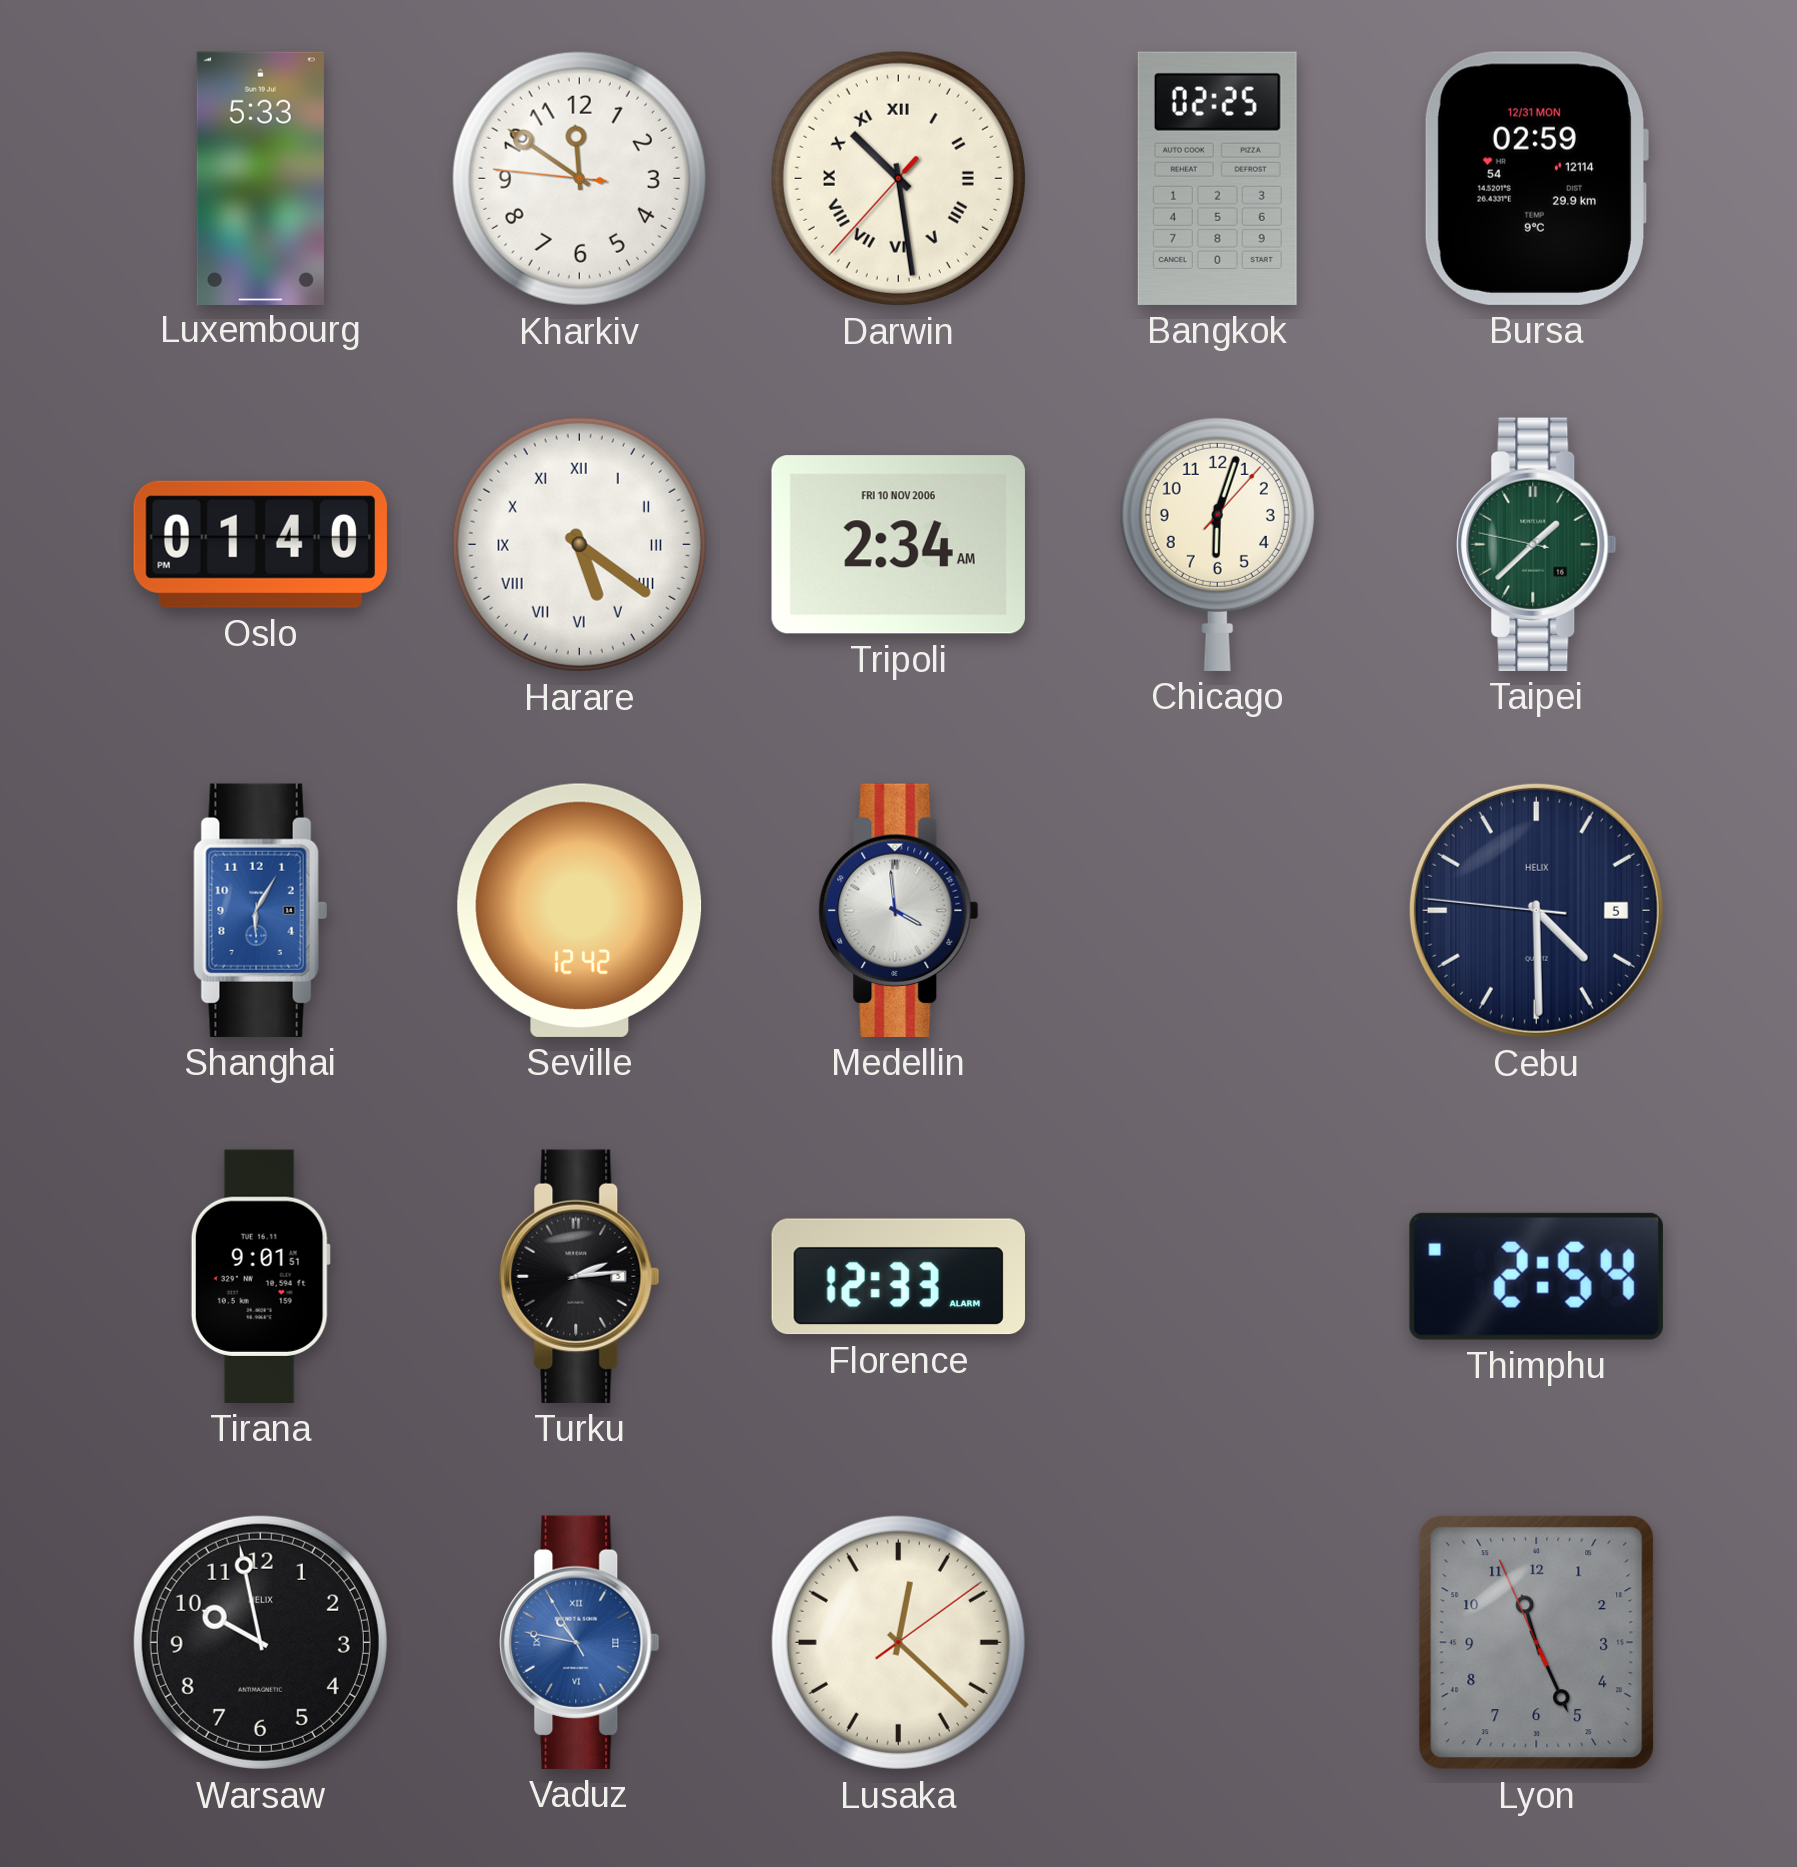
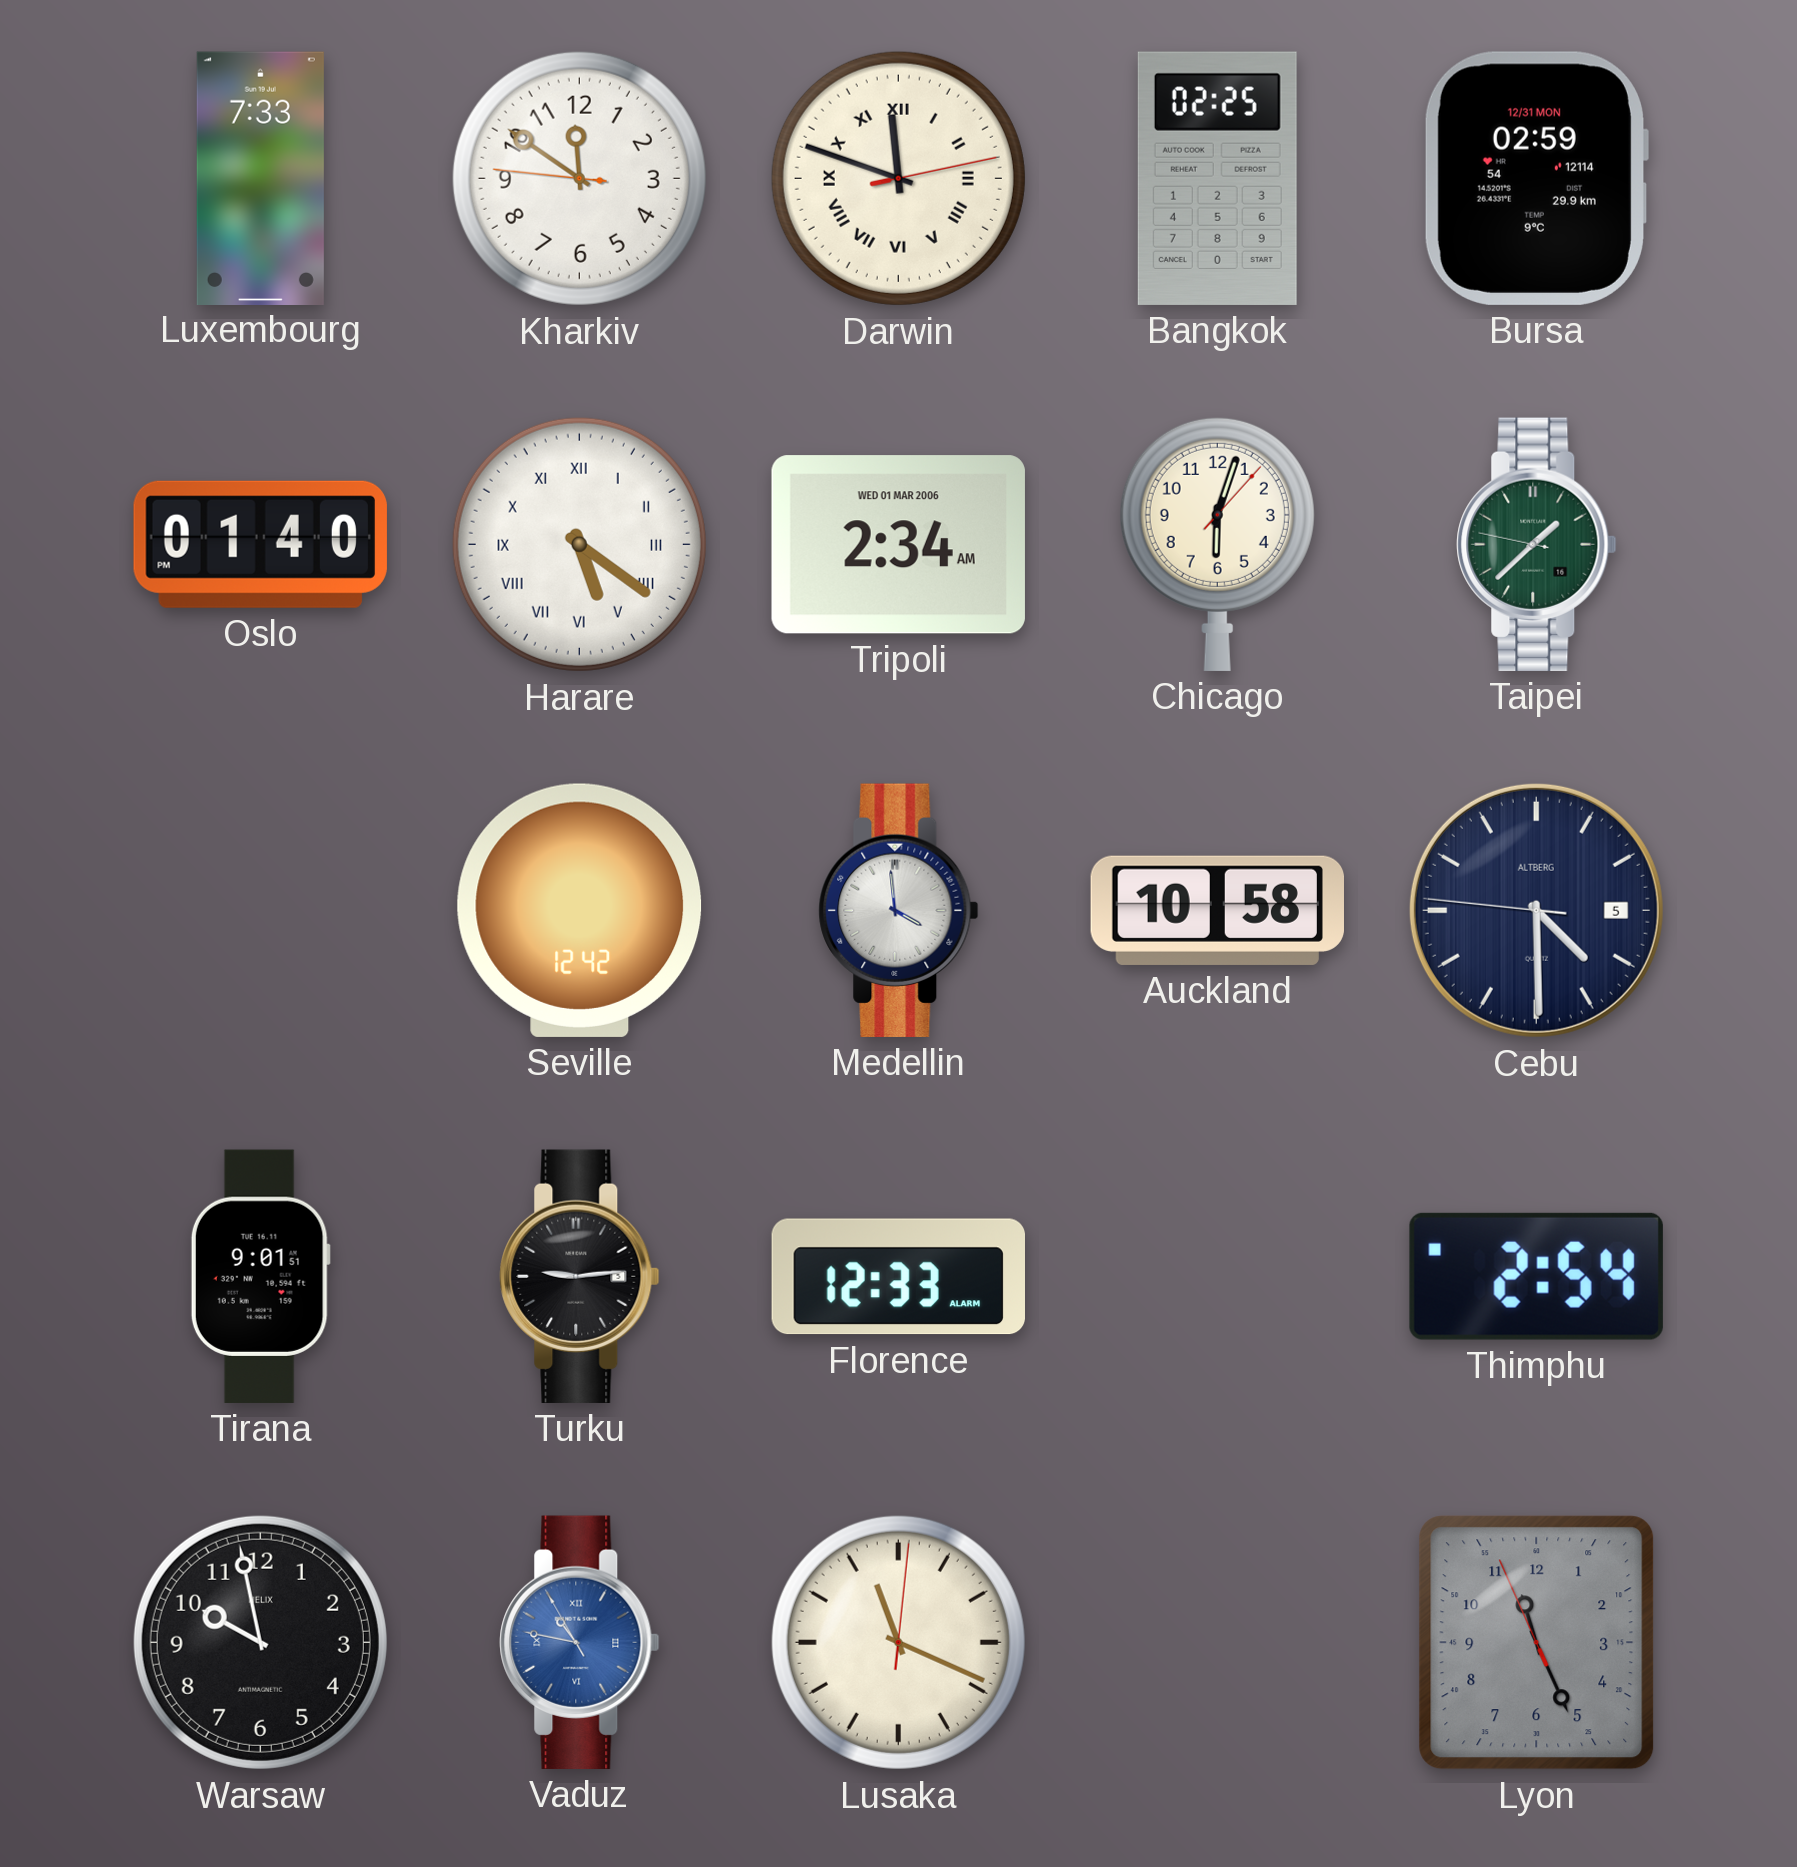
Luxembourg: 5:33 -> 7:33 (260, 178)
Darwin: 10:28 -> 11:48 (898, 178)
Tripoli date: FRI 10 NOV 2006 -> WED 01 MAR 2006 (898, 545)
Shanghai: 6:05 -> none (261, 910)
Auckland: none -> 10:58 (1217, 910)
Cebu brand: HELIX -> ALTBERG (1536, 910)
Turku: 2:14 -> 9:14 (580, 1276)
Lusaka: 12:22 -> 11:19 (898, 1642)
